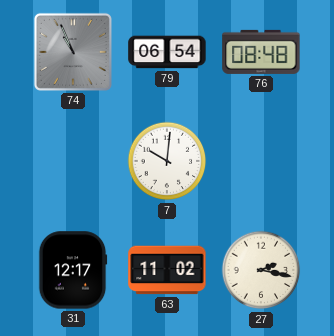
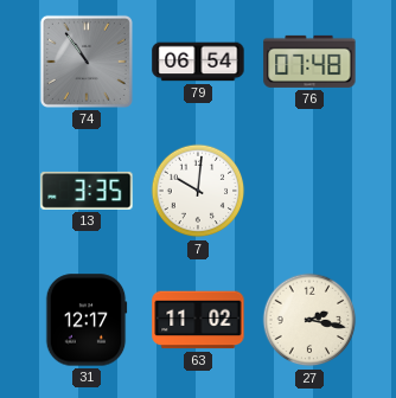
74: 10:56 -> 10:54 (87, 62)
76: 08:48 -> 07:48 (309, 62)
13: none -> 3:35 (87, 191)
